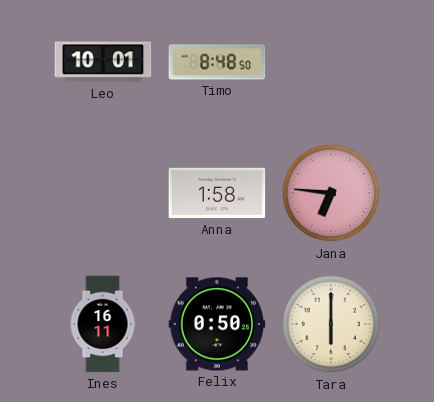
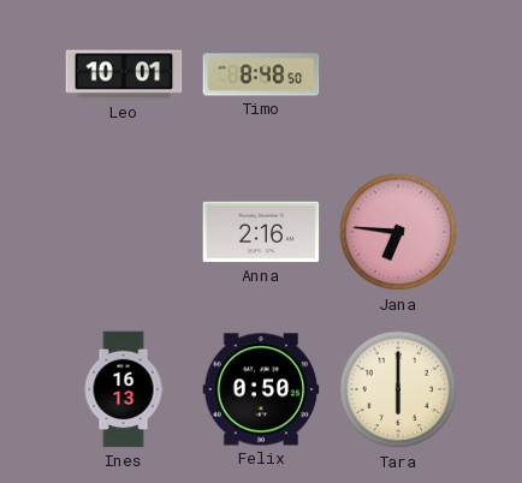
Anna: 1:58 -> 2:16 (261, 232)
Ines: 16:11 -> 16:13 (124, 389)
